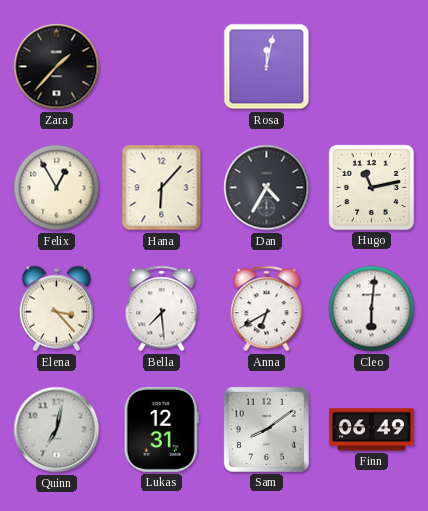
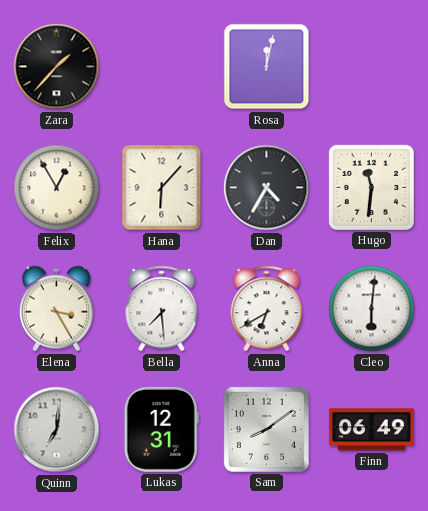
Hugo: 11:13 -> 11:31 (371, 187)
Elena: 3:23 -> 3:25 (56, 309)
Quinn: 7:02 -> 7:01 (57, 430)
